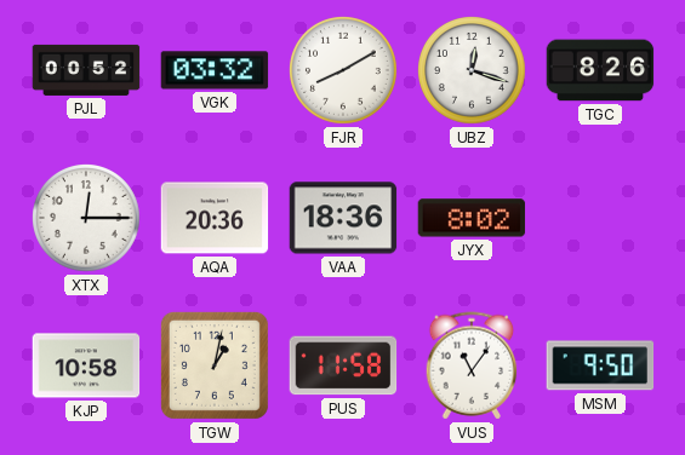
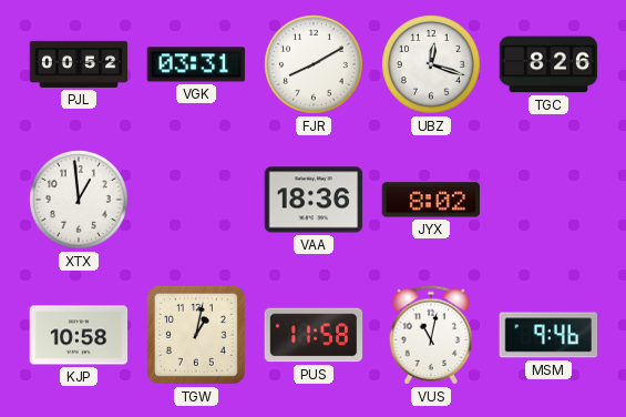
VGK: 03:32 -> 03:31 (196, 64)
XTX: 12:15 -> 12:59 (80, 201)
AQA: 20:36 -> none (215, 218)
VUS: 11:06 -> 11:02 (431, 335)
MSM: 9:50 -> 9:46 (548, 335)
